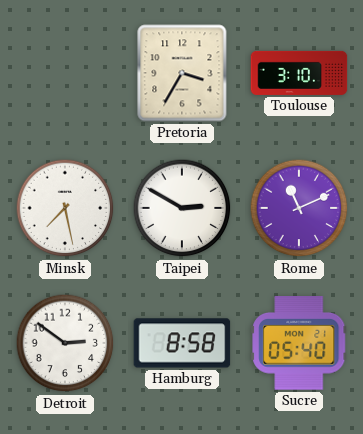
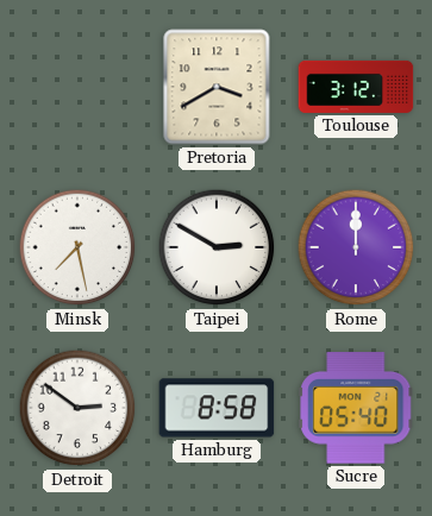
Pretoria: 3:35 -> 3:40 (217, 87)
Toulouse: 3:10 -> 3:12 (356, 87)
Rome: 11:11 -> 12:00 (356, 247)
